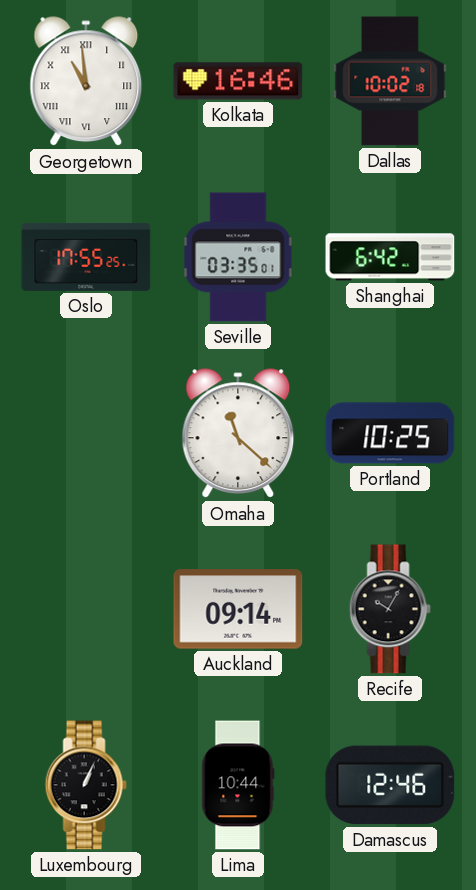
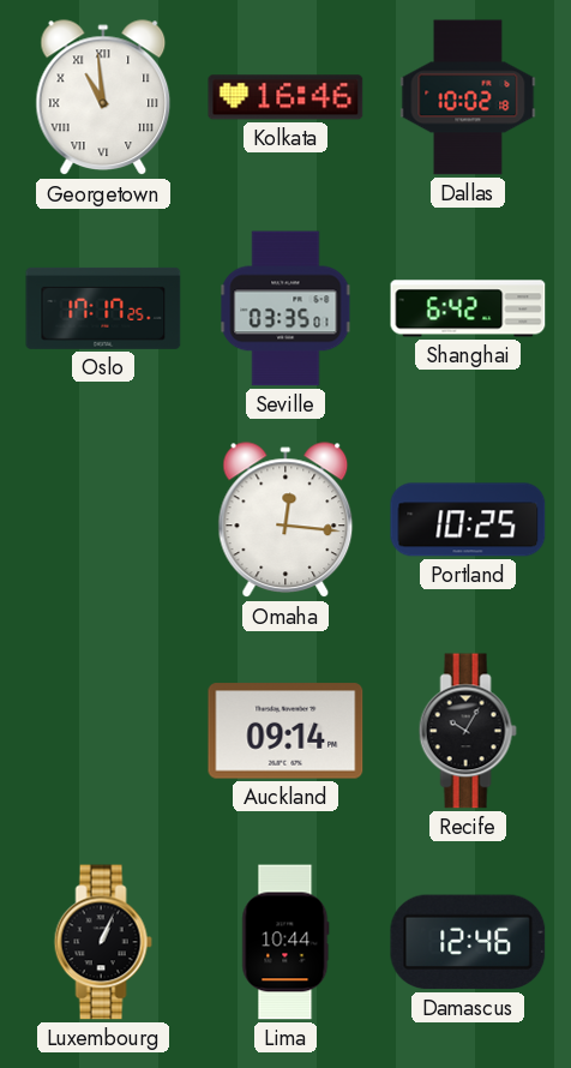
Oslo: 17:55 -> 17:17 (103, 308)
Omaha: 11:22 -> 12:16 (285, 521)
